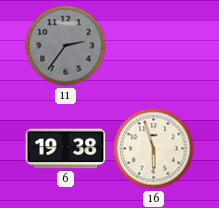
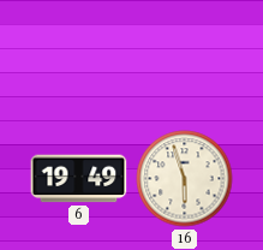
11: 2:36 -> none (66, 46)
6: 19:38 -> 19:49 (79, 179)
